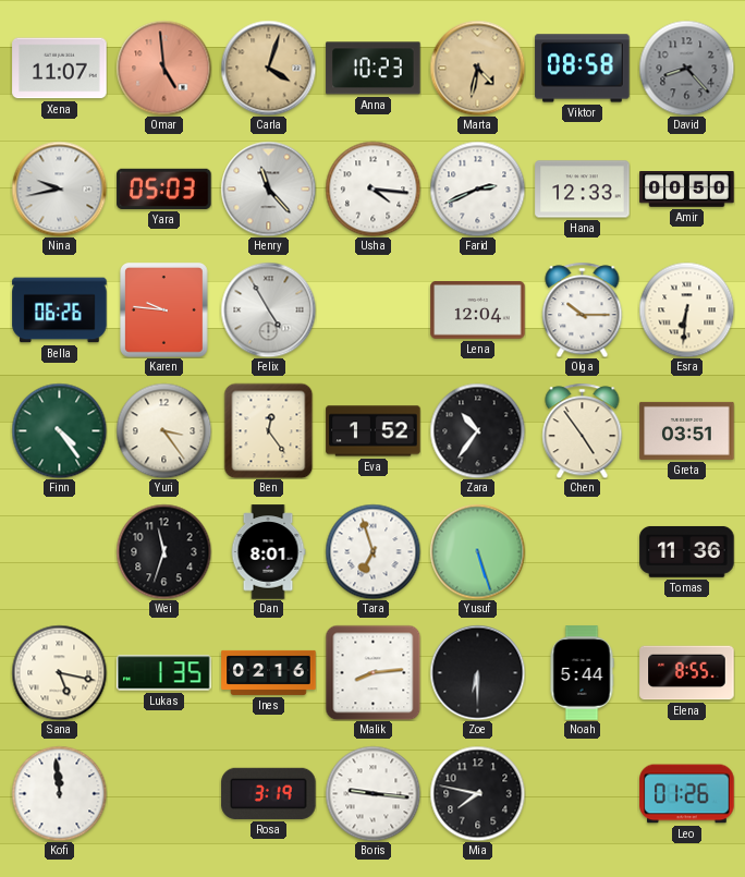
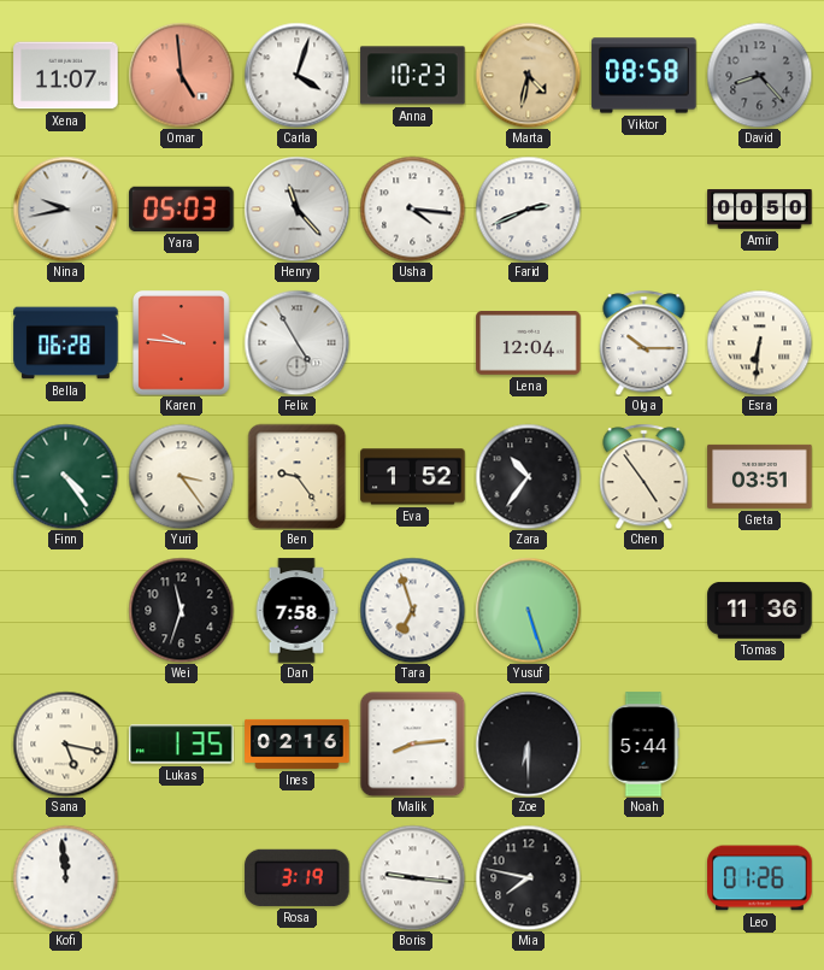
Carla dial: champagne -> white (296, 75)
Hana: 12:33 -> none (583, 190)
Bella: 06:26 -> 06:28 (66, 343)
Ben: 12:24 -> 9:24 (298, 476)
Dan: 8:01 -> 7:58 (296, 611)
Elena: 8:55 -> none (687, 673)
